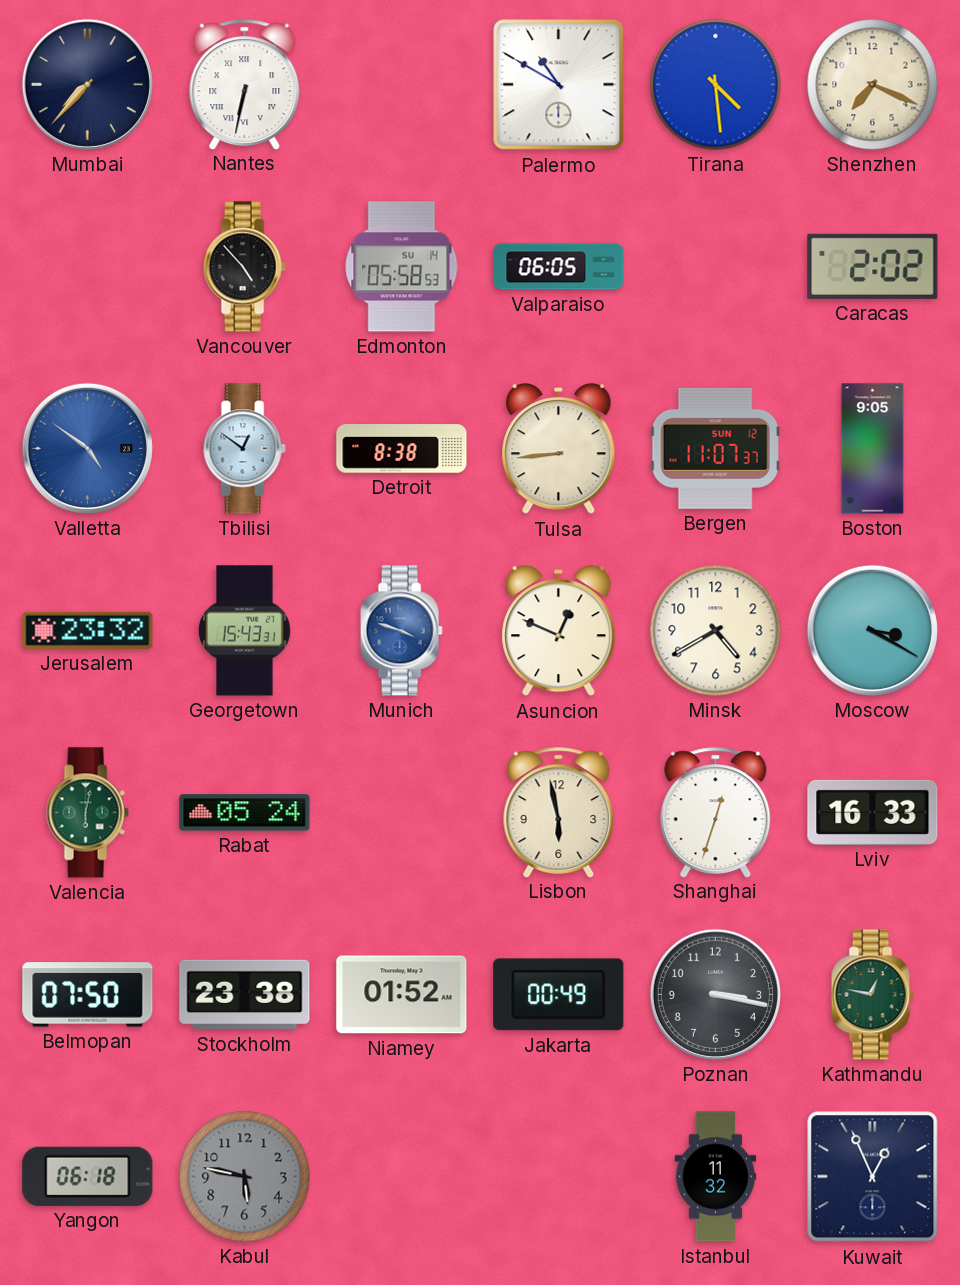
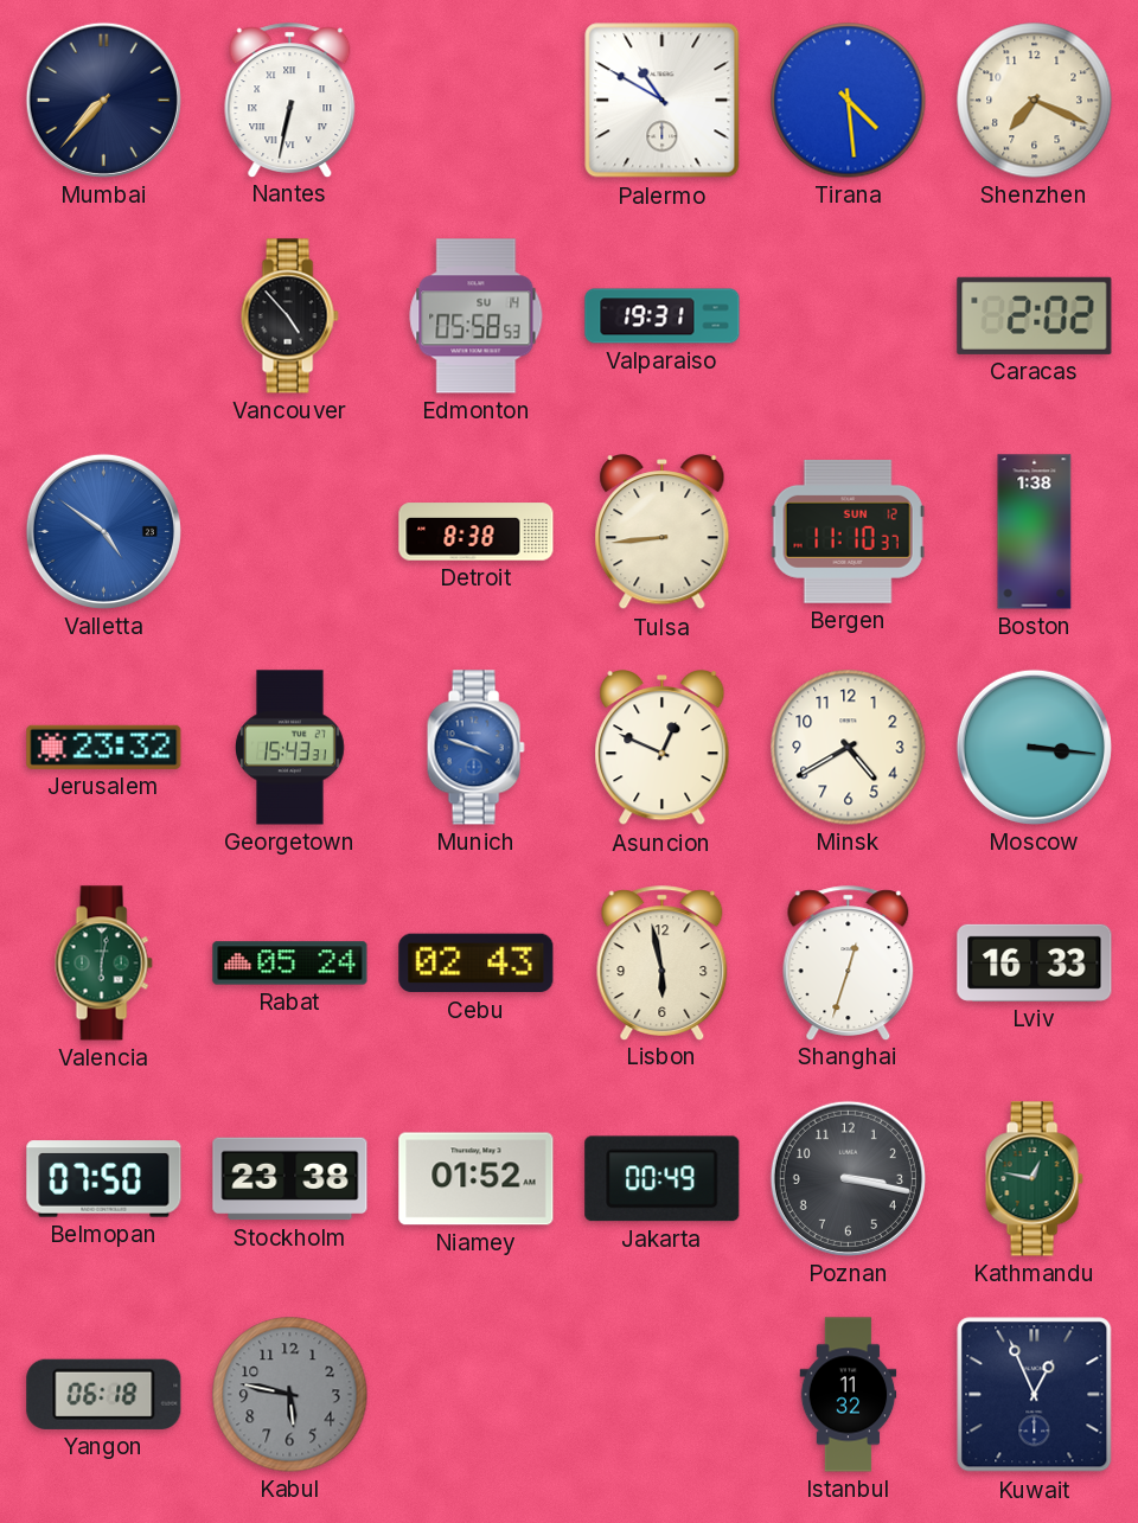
Valparaiso: 06:05 -> 19:31 (663, 316)
Tbilisi: 12:51 -> none (244, 449)
Bergen: 11:07 -> 11:10 (848, 531)
Boston: 9:05 -> 1:38 (1035, 532)
Moscow: 3:20 -> 3:16 (1034, 747)
Cebu: none -> 02:43 (477, 964)
